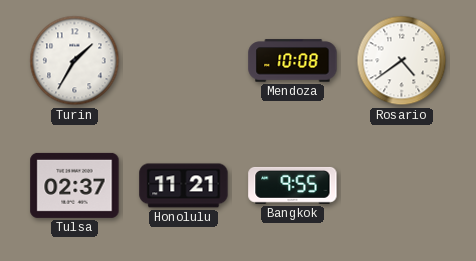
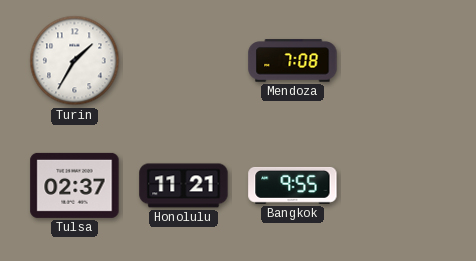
Mendoza: 10:08 -> 7:08 (293, 61)
Rosario: 4:39 -> none (402, 61)
